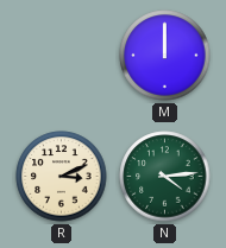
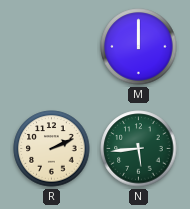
R: 3:11 -> 2:11 (52, 149)
N: 4:14 -> 5:44 (139, 149)
